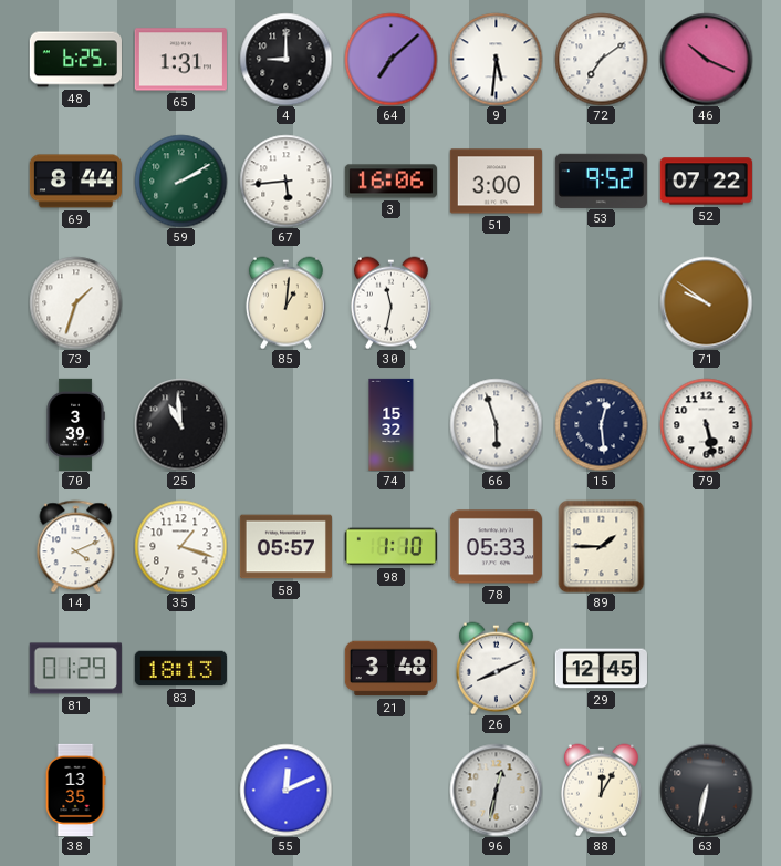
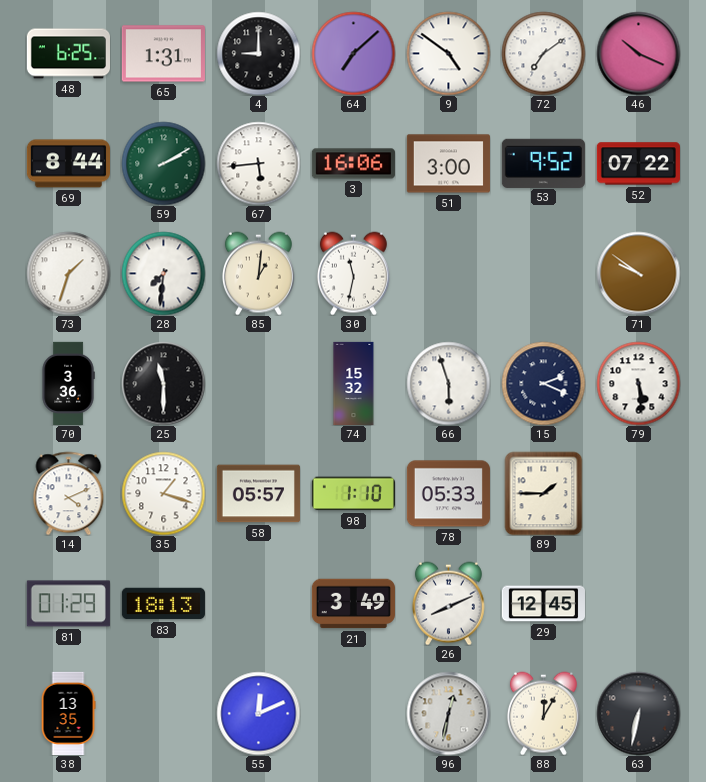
9: 5:31 -> 4:51 (448, 53)
28: none -> 7:31 (163, 273)
70: 3:39 -> 3:36 (68, 383)
25: 10:59 -> 11:30 (163, 383)
15: 12:29 -> 2:19 (543, 383)
79: 5:28 -> 5:29 (638, 383)
21: 3:48 -> 3:49 (353, 604)
